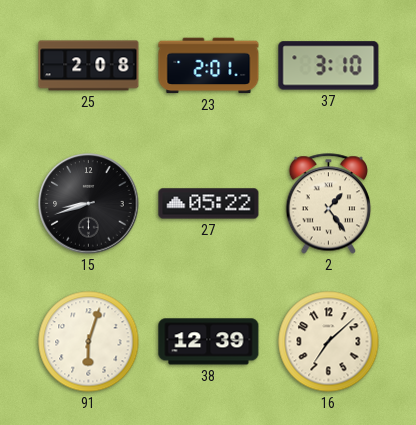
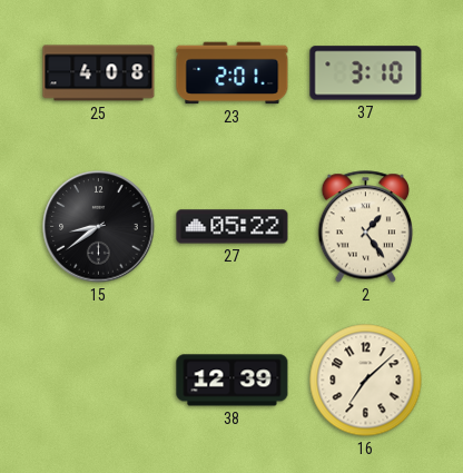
25: 2:08 -> 4:08 (99, 73)
15: 8:42 -> 8:39 (99, 227)
91: 6:03 -> none (89, 342)
